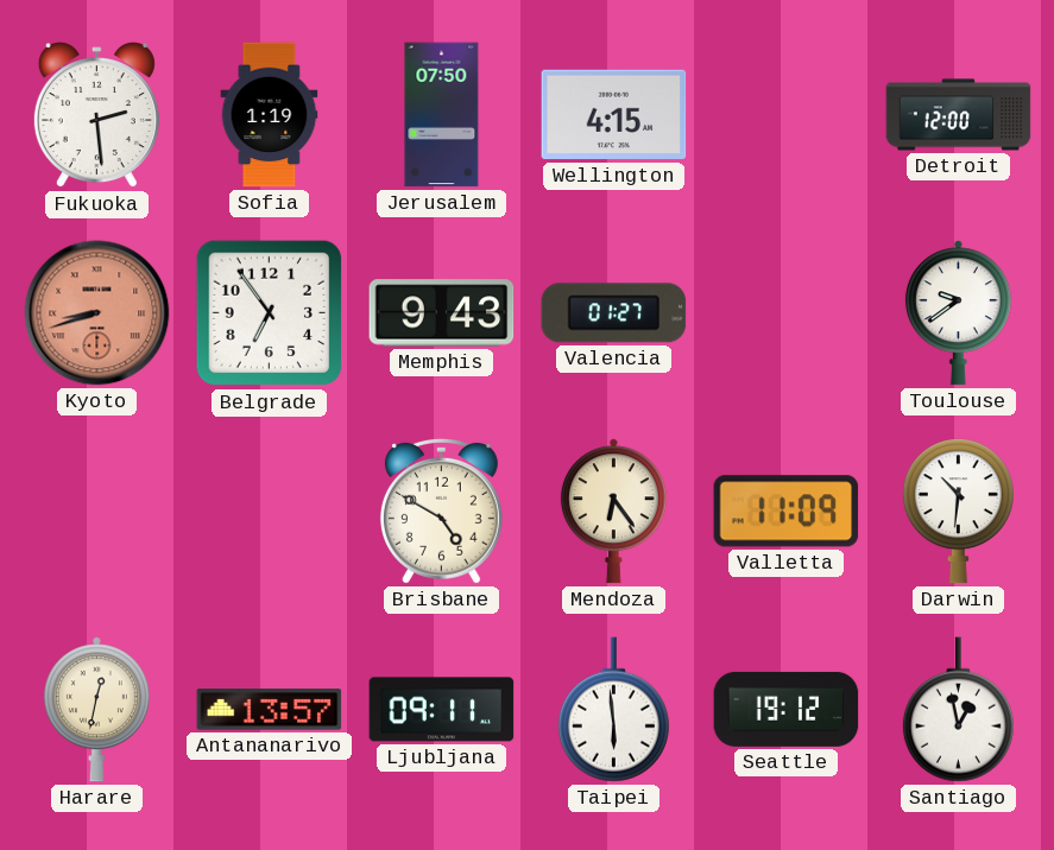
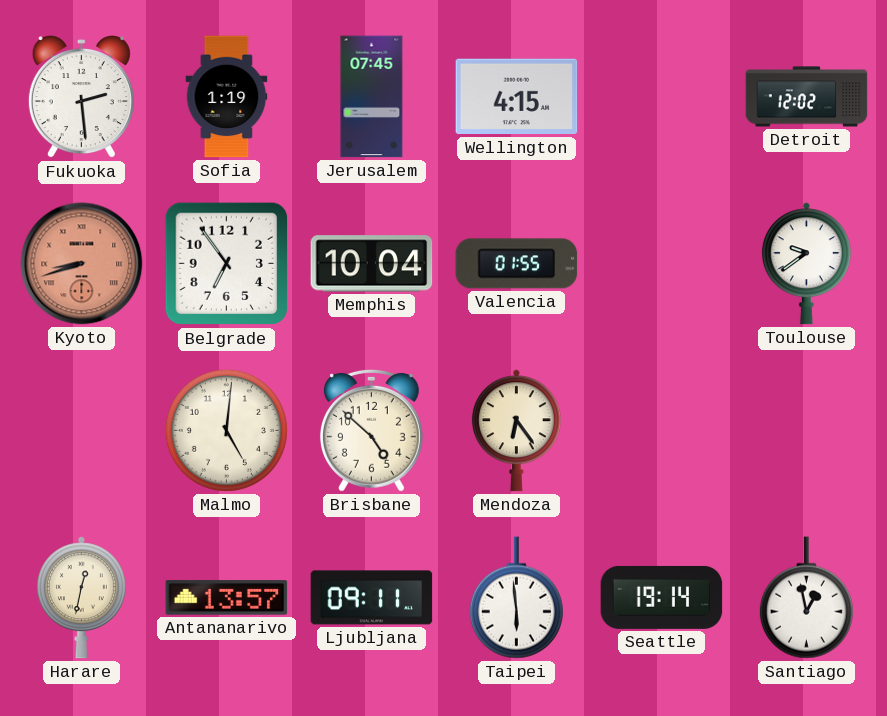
Jerusalem: 07:50 -> 07:45 (372, 97)
Detroit: 12:00 -> 12:02 (807, 97)
Memphis: 9:43 -> 10:04 (372, 264)
Valencia: 01:27 -> 01:55 (517, 264)
Malmo: none -> 5:01 (226, 430)
Brisbane: 4:50 -> 4:52 (371, 430)
Valletta: 11:09 -> none (787, 512)
Darwin: 10:31 -> none (958, 512)
Seattle: 19:12 -> 19:14 (662, 597)
